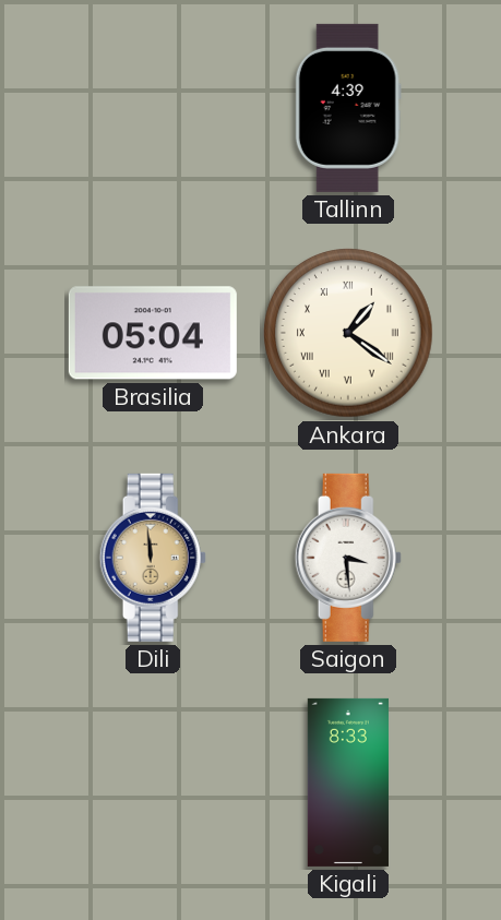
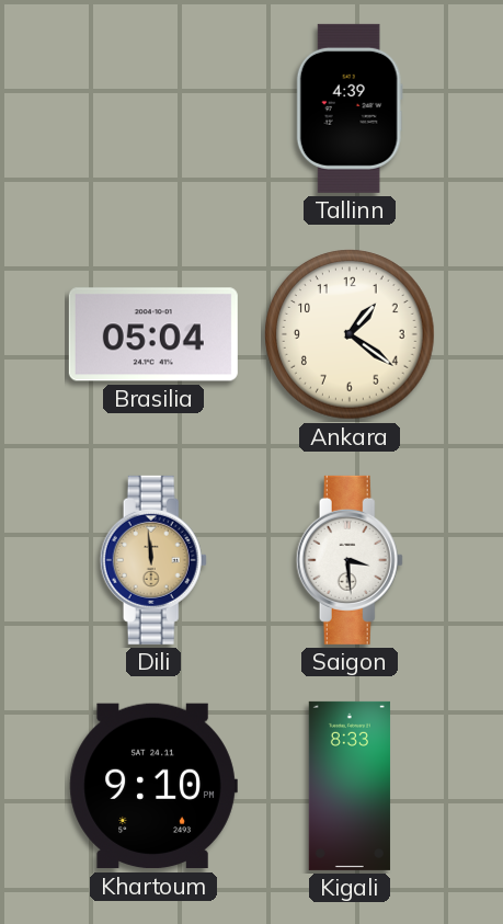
Ankara numerals: Roman -> Arabic (350, 334)
Khartoum: none -> 9:10 (153, 786)
